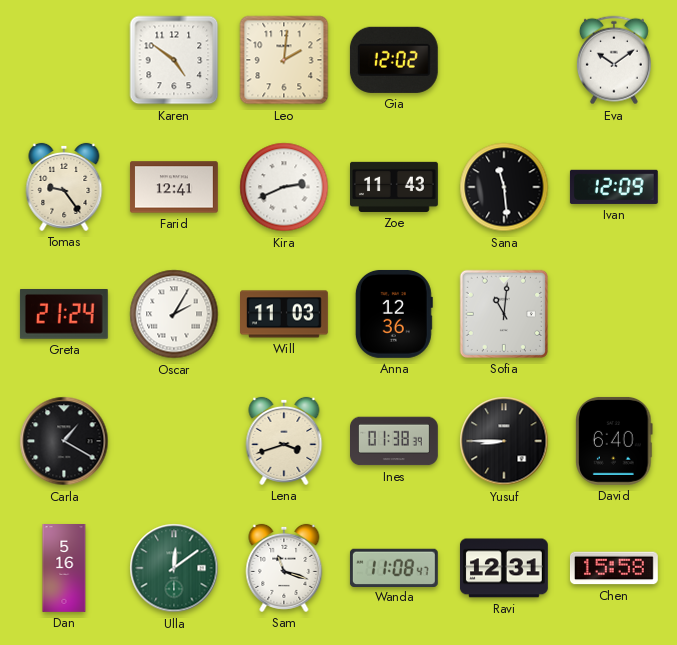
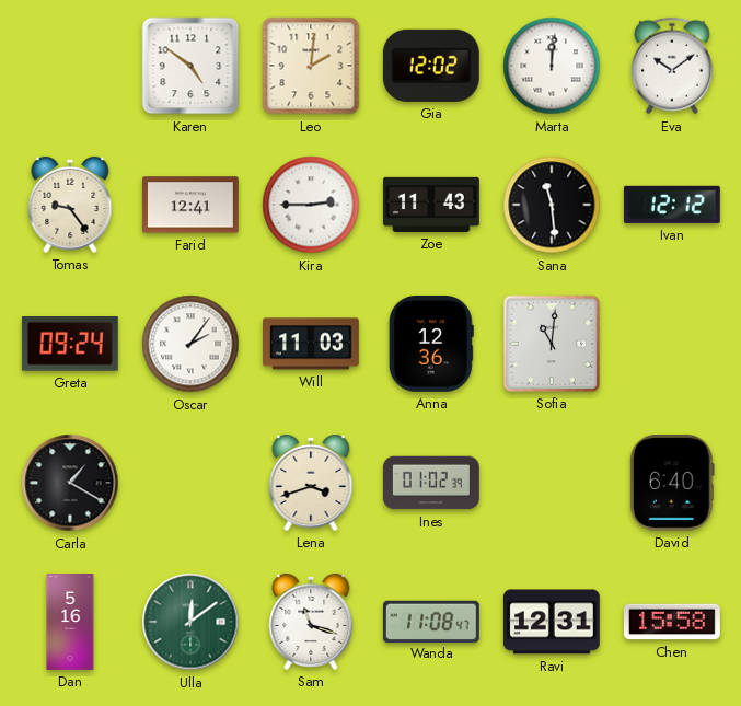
Marta: none -> 12:01 (552, 66)
Kira: 2:41 -> 2:45 (311, 205)
Ivan: 12:09 -> 12:12 (672, 205)
Greta: 21:24 -> 09:24 (70, 345)
Oscar: 2:05 -> 2:06 (190, 344)
Ines: 01:38 -> 01:02 (432, 483)
Yusuf: 8:45 -> none (504, 441)
